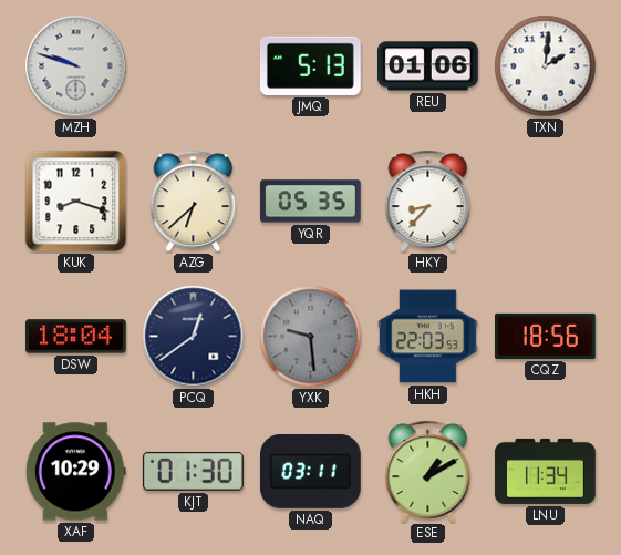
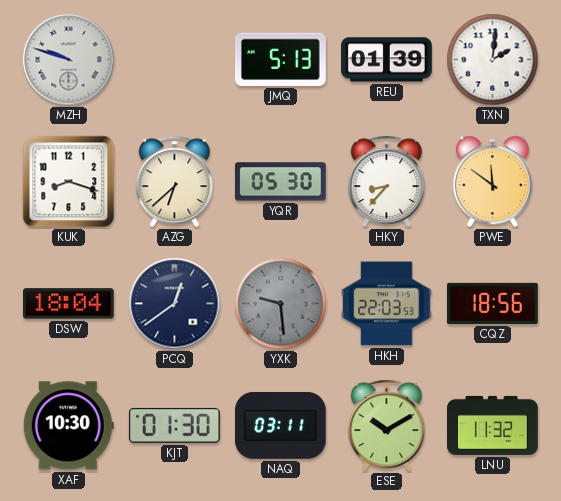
REU: 01:06 -> 01:39 (387, 60)
YQR: 05:35 -> 05:30 (281, 182)
PWE: none -> 11:51 (492, 182)
XAF: 10:29 -> 10:30 (68, 426)
ESE: 1:10 -> 10:10 (387, 425)
LNU: 11:34 -> 11:32 (493, 425)
